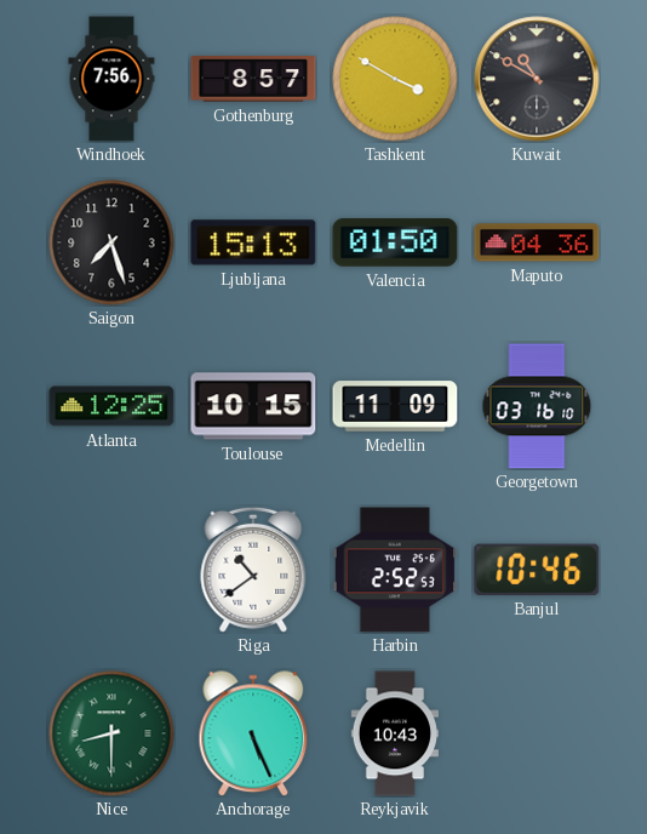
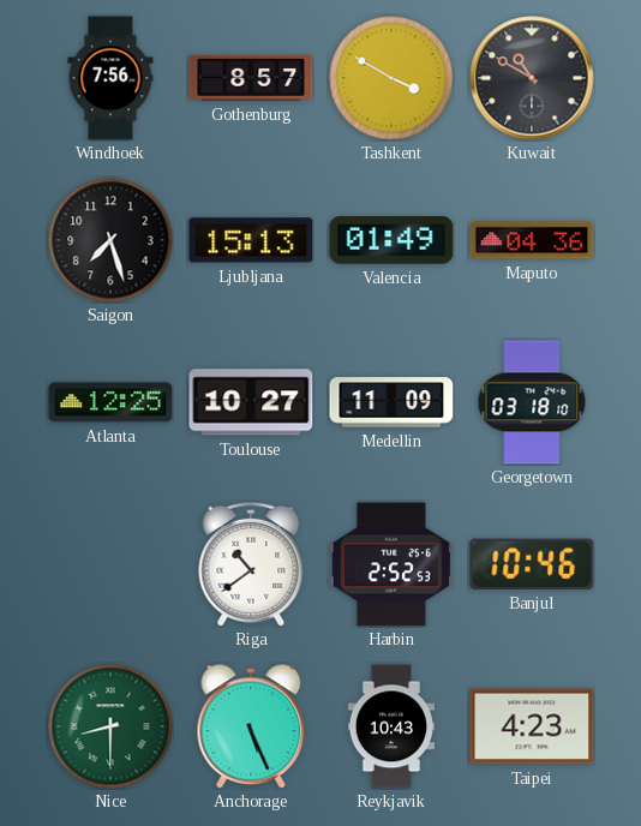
Valencia: 01:50 -> 01:49 (391, 240)
Toulouse: 10:15 -> 10:27 (251, 402)
Georgetown: 03:16 -> 03:18 (532, 402)
Taipei: none -> 4:23 (532, 726)
